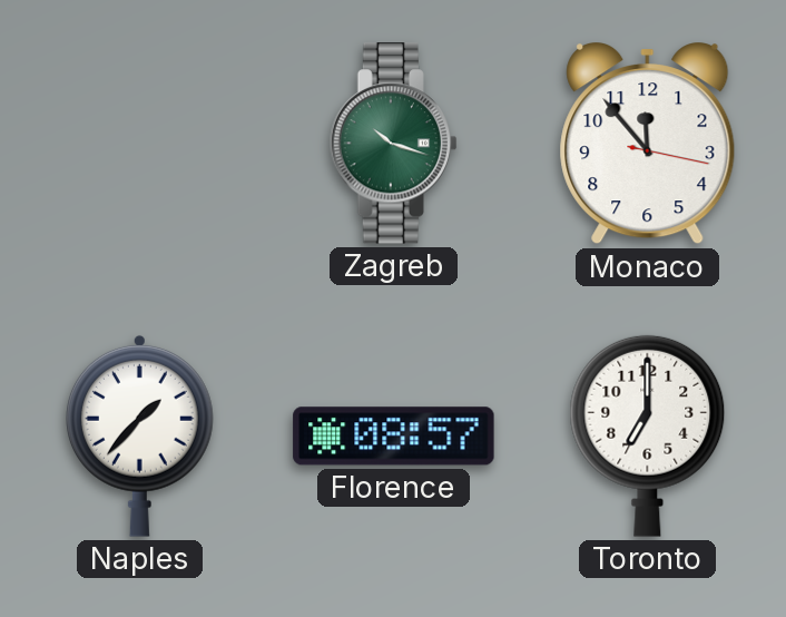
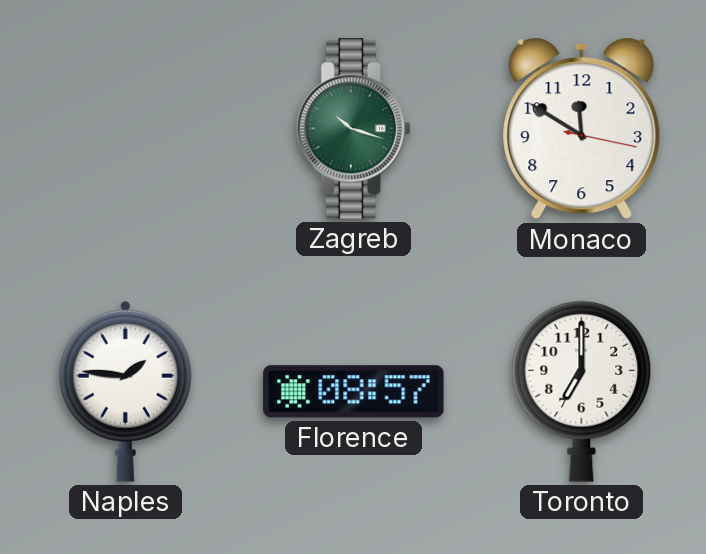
Monaco: 11:53 -> 11:50 (582, 130)
Naples: 1:37 -> 1:46 (125, 391)
